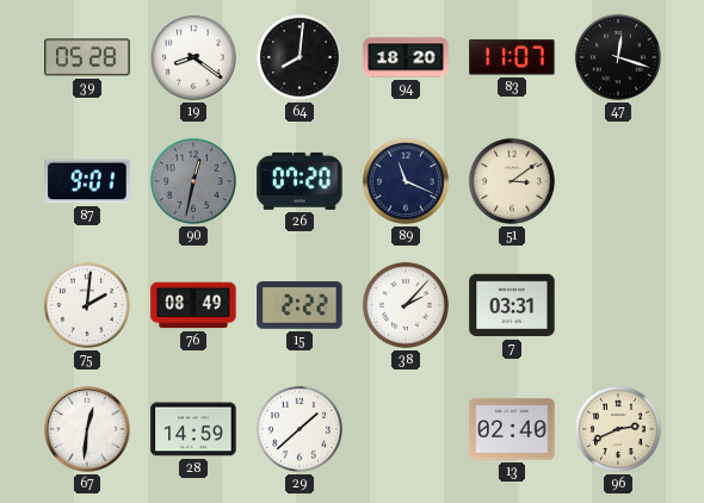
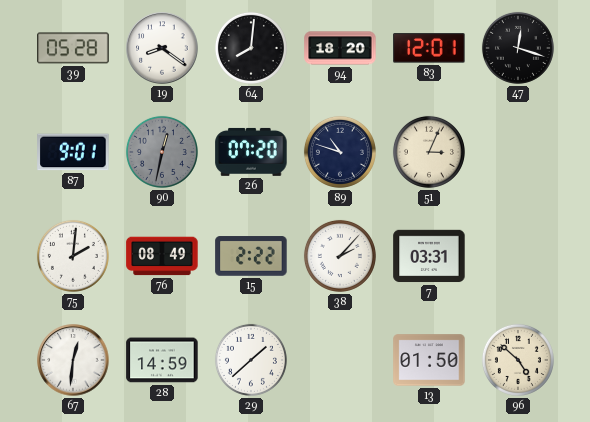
83: 11:07 -> 12:01 (429, 48)
89: 11:19 -> 10:48 (340, 152)
51: 3:09 -> 3:04 (429, 152)
13: 02:40 -> 01:50 (429, 360)
96: 2:41 -> 4:52 (518, 360)
